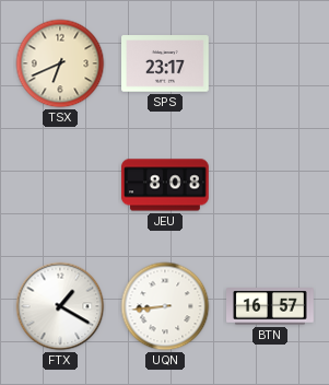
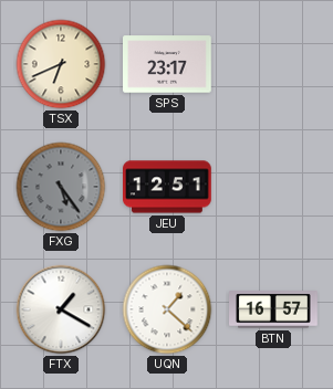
FXG: none -> 5:24 (61, 187)
JEU: 8:08 -> 12:51 (168, 187)
UQN: 8:44 -> 1:22 (167, 309)
